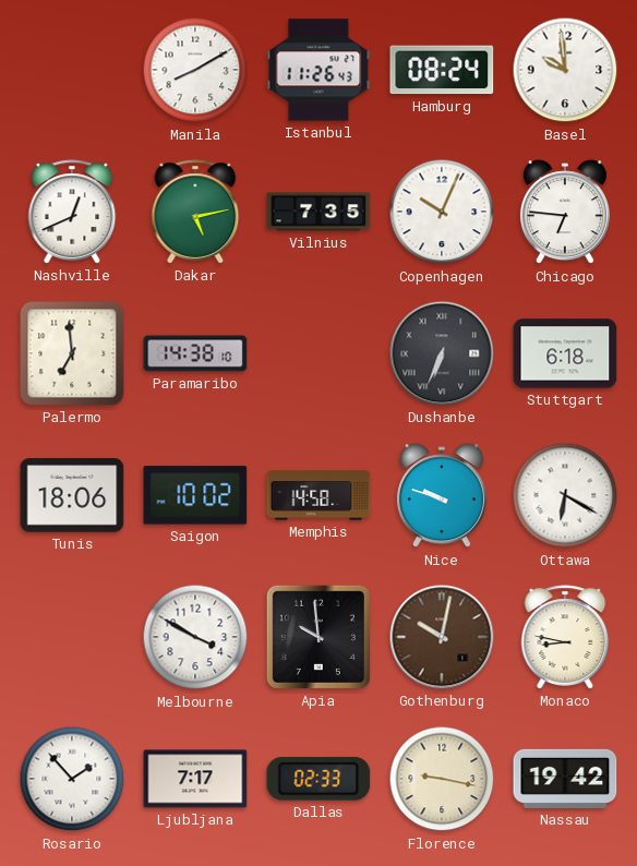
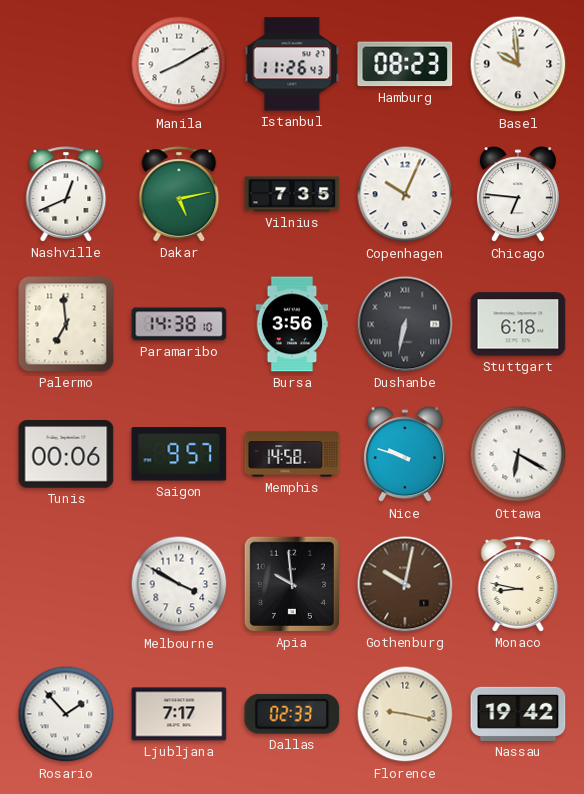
Hamburg: 08:24 -> 08:23 (405, 64)
Bursa: none -> 3:56 (292, 324)
Dushanbe: 6:34 -> 6:32 (405, 324)
Tunis: 18:06 -> 00:06 (66, 454)
Saigon: 10:02 -> 9:57 (179, 454)
